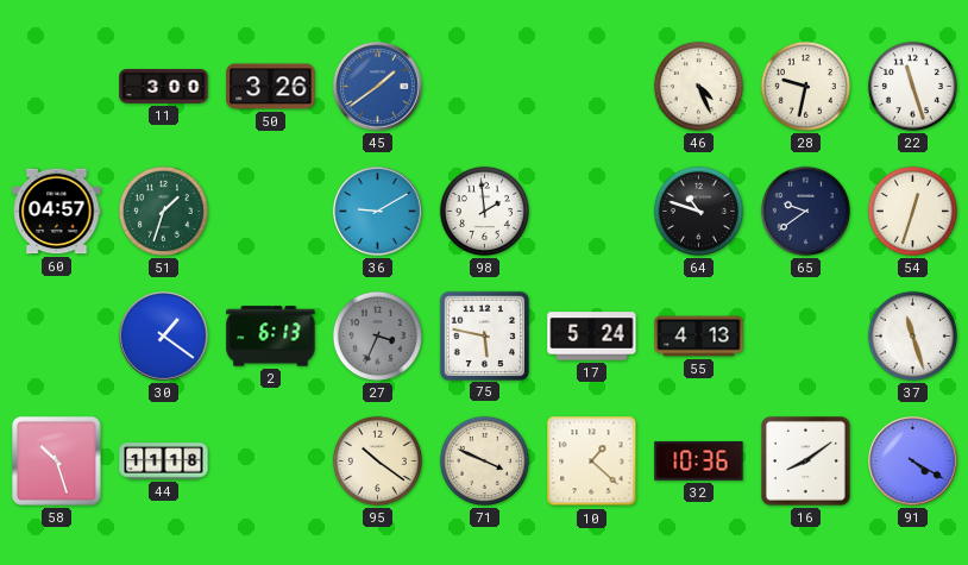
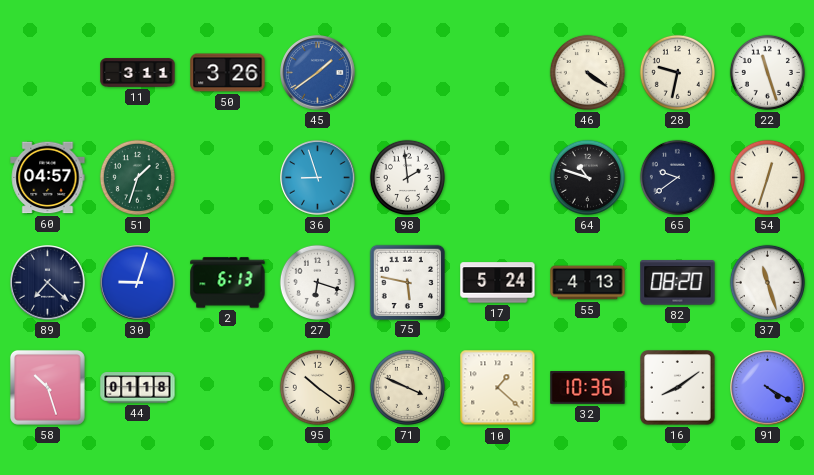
11: 3:00 -> 3:11 (138, 73)
46: 4:26 -> 4:21 (587, 72)
36: 9:10 -> 8:57 (318, 178)
89: none -> 7:22 (48, 283)
30: 1:21 -> 9:03 (138, 283)
27: 3:34 -> 6:18 (317, 282)
27 dial: grey -> white (317, 282)
82: none -> 08:20 (678, 283)
44: 11:18 -> 01:18 (138, 388)
